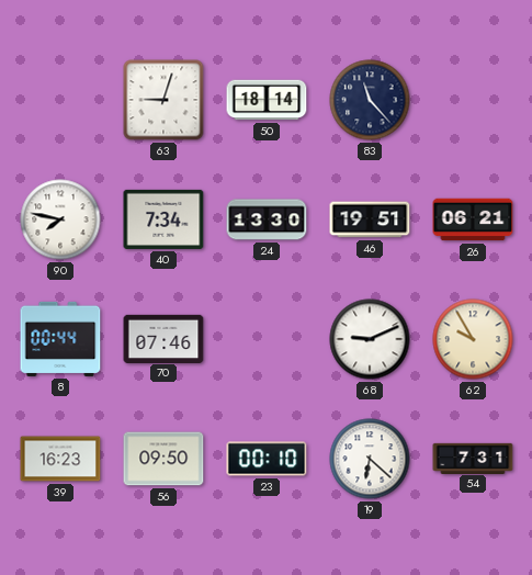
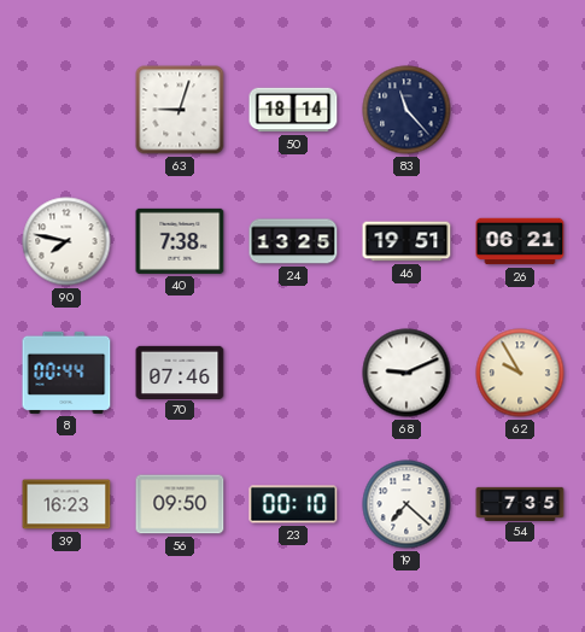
40: 7:34 -> 7:38 (180, 241)
24: 13:30 -> 13:25 (293, 241)
19: 6:22 -> 7:22 (406, 504)
54: 7:31 -> 7:35 (520, 503)
